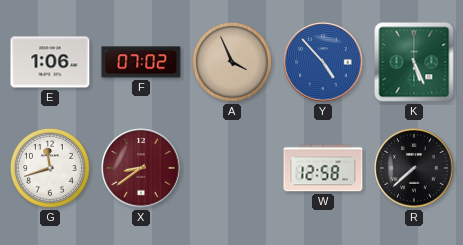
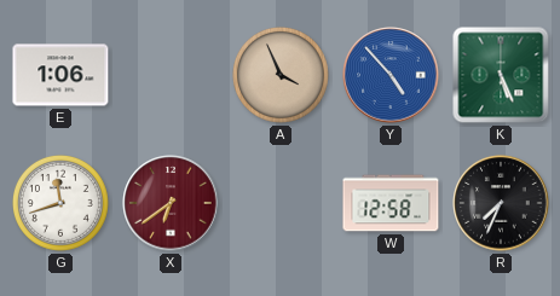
F: 07:02 -> none (141, 62)
X: 8:39 -> 6:39 (171, 203)
R: 7:38 -> 7:34 (501, 203)
